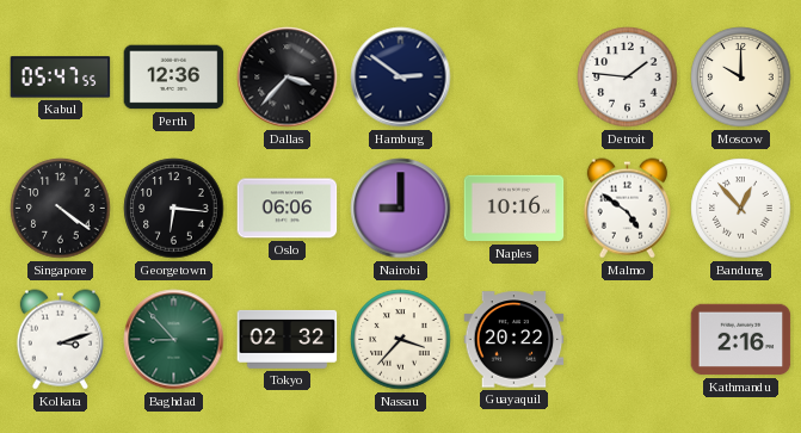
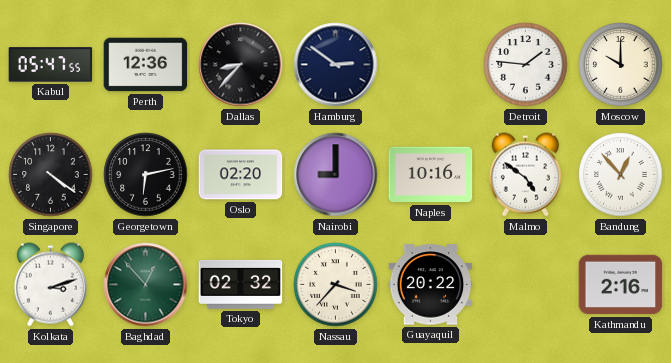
Dallas: 3:37 -> 8:37 (241, 65)
Georgetown: 6:16 -> 6:13 (146, 175)
Oslo: 06:06 -> 02:20 (241, 175)
Baghdad: 8:53 -> 12:53 (146, 285)
